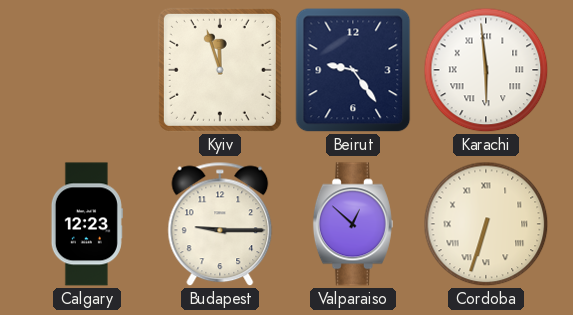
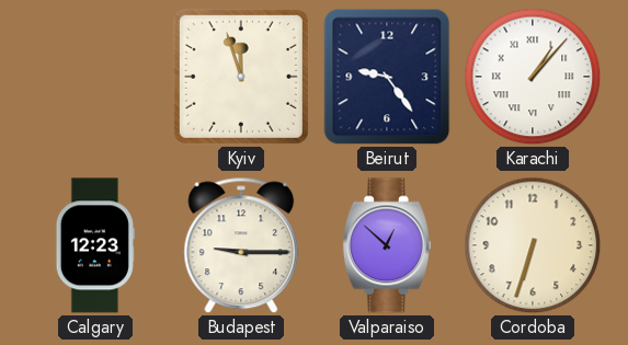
Karachi: 5:59 -> 1:07 (533, 77)
Cordoba numerals: Roman -> Arabic (533, 245)
